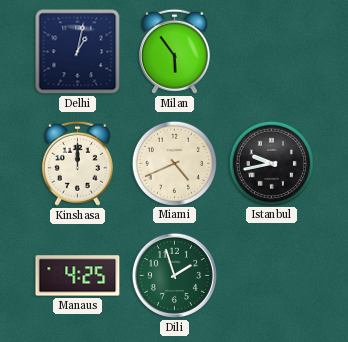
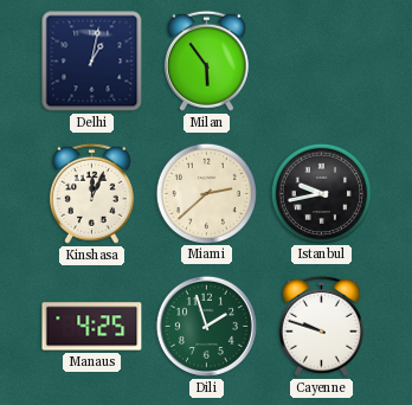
Kinshasa: 12:00 -> 12:04 (91, 193)
Miami: 4:41 -> 2:38 (206, 193)
Cayenne: none -> 9:48 (321, 326)
